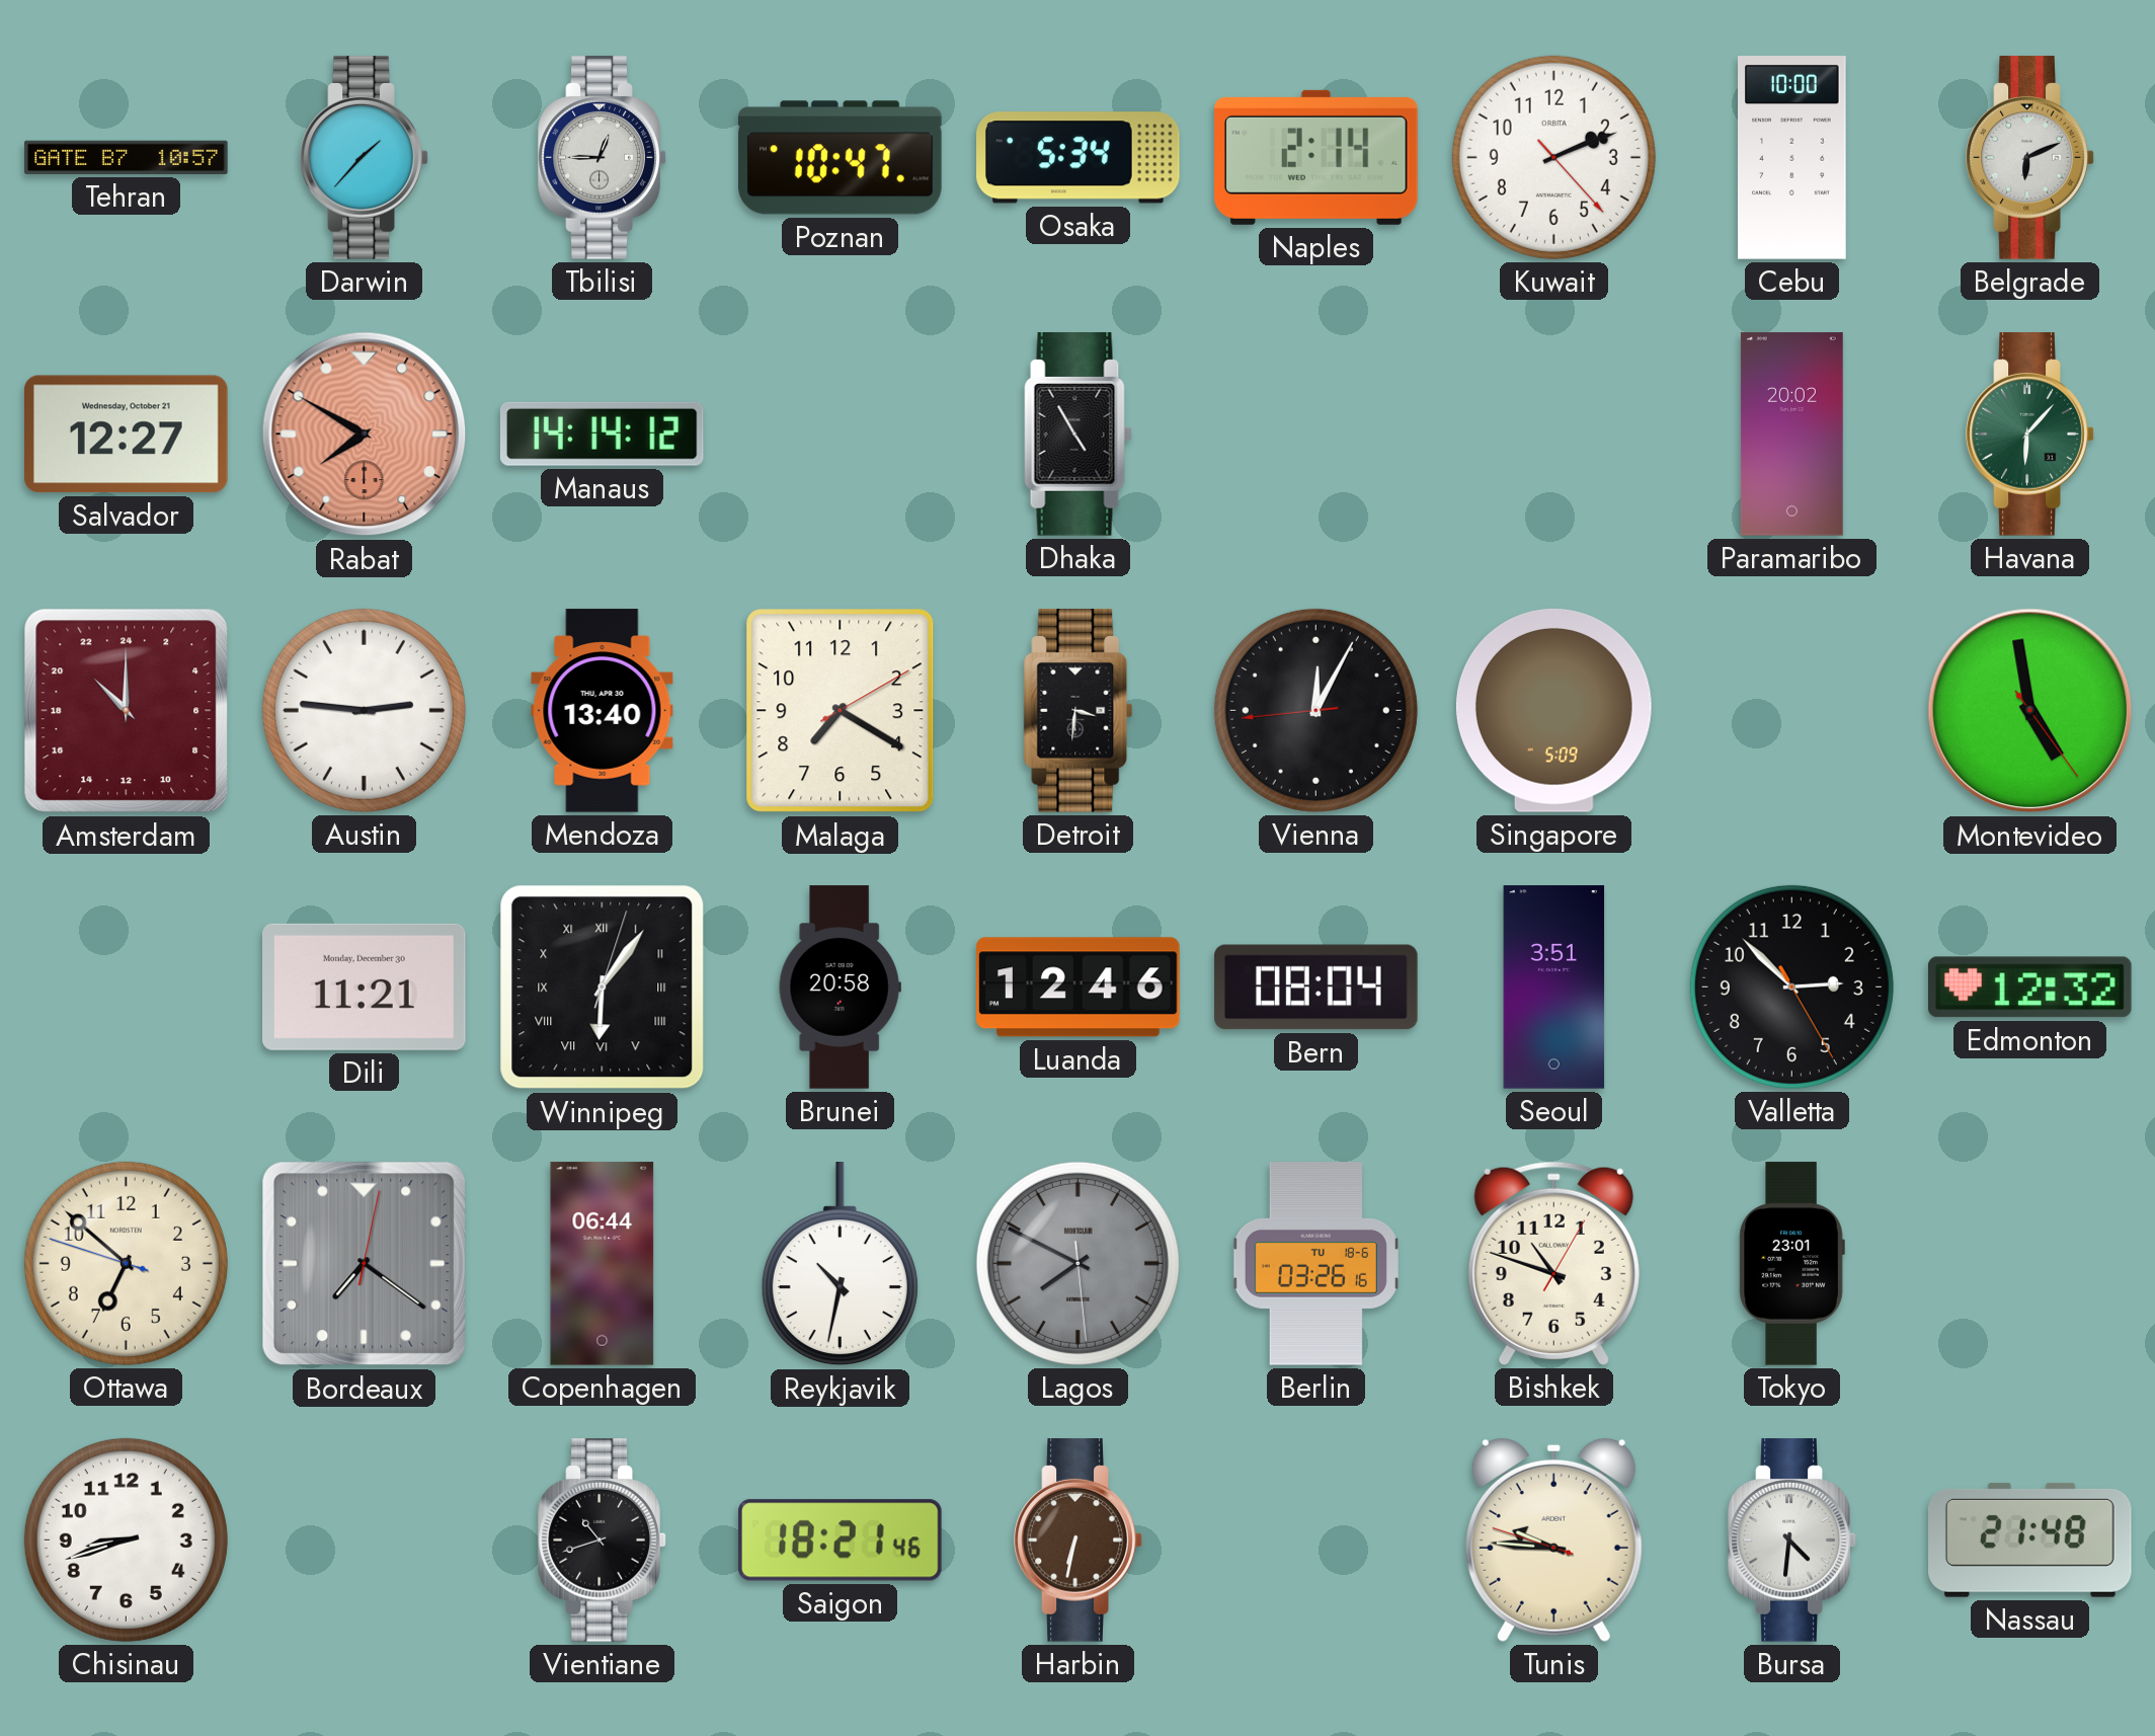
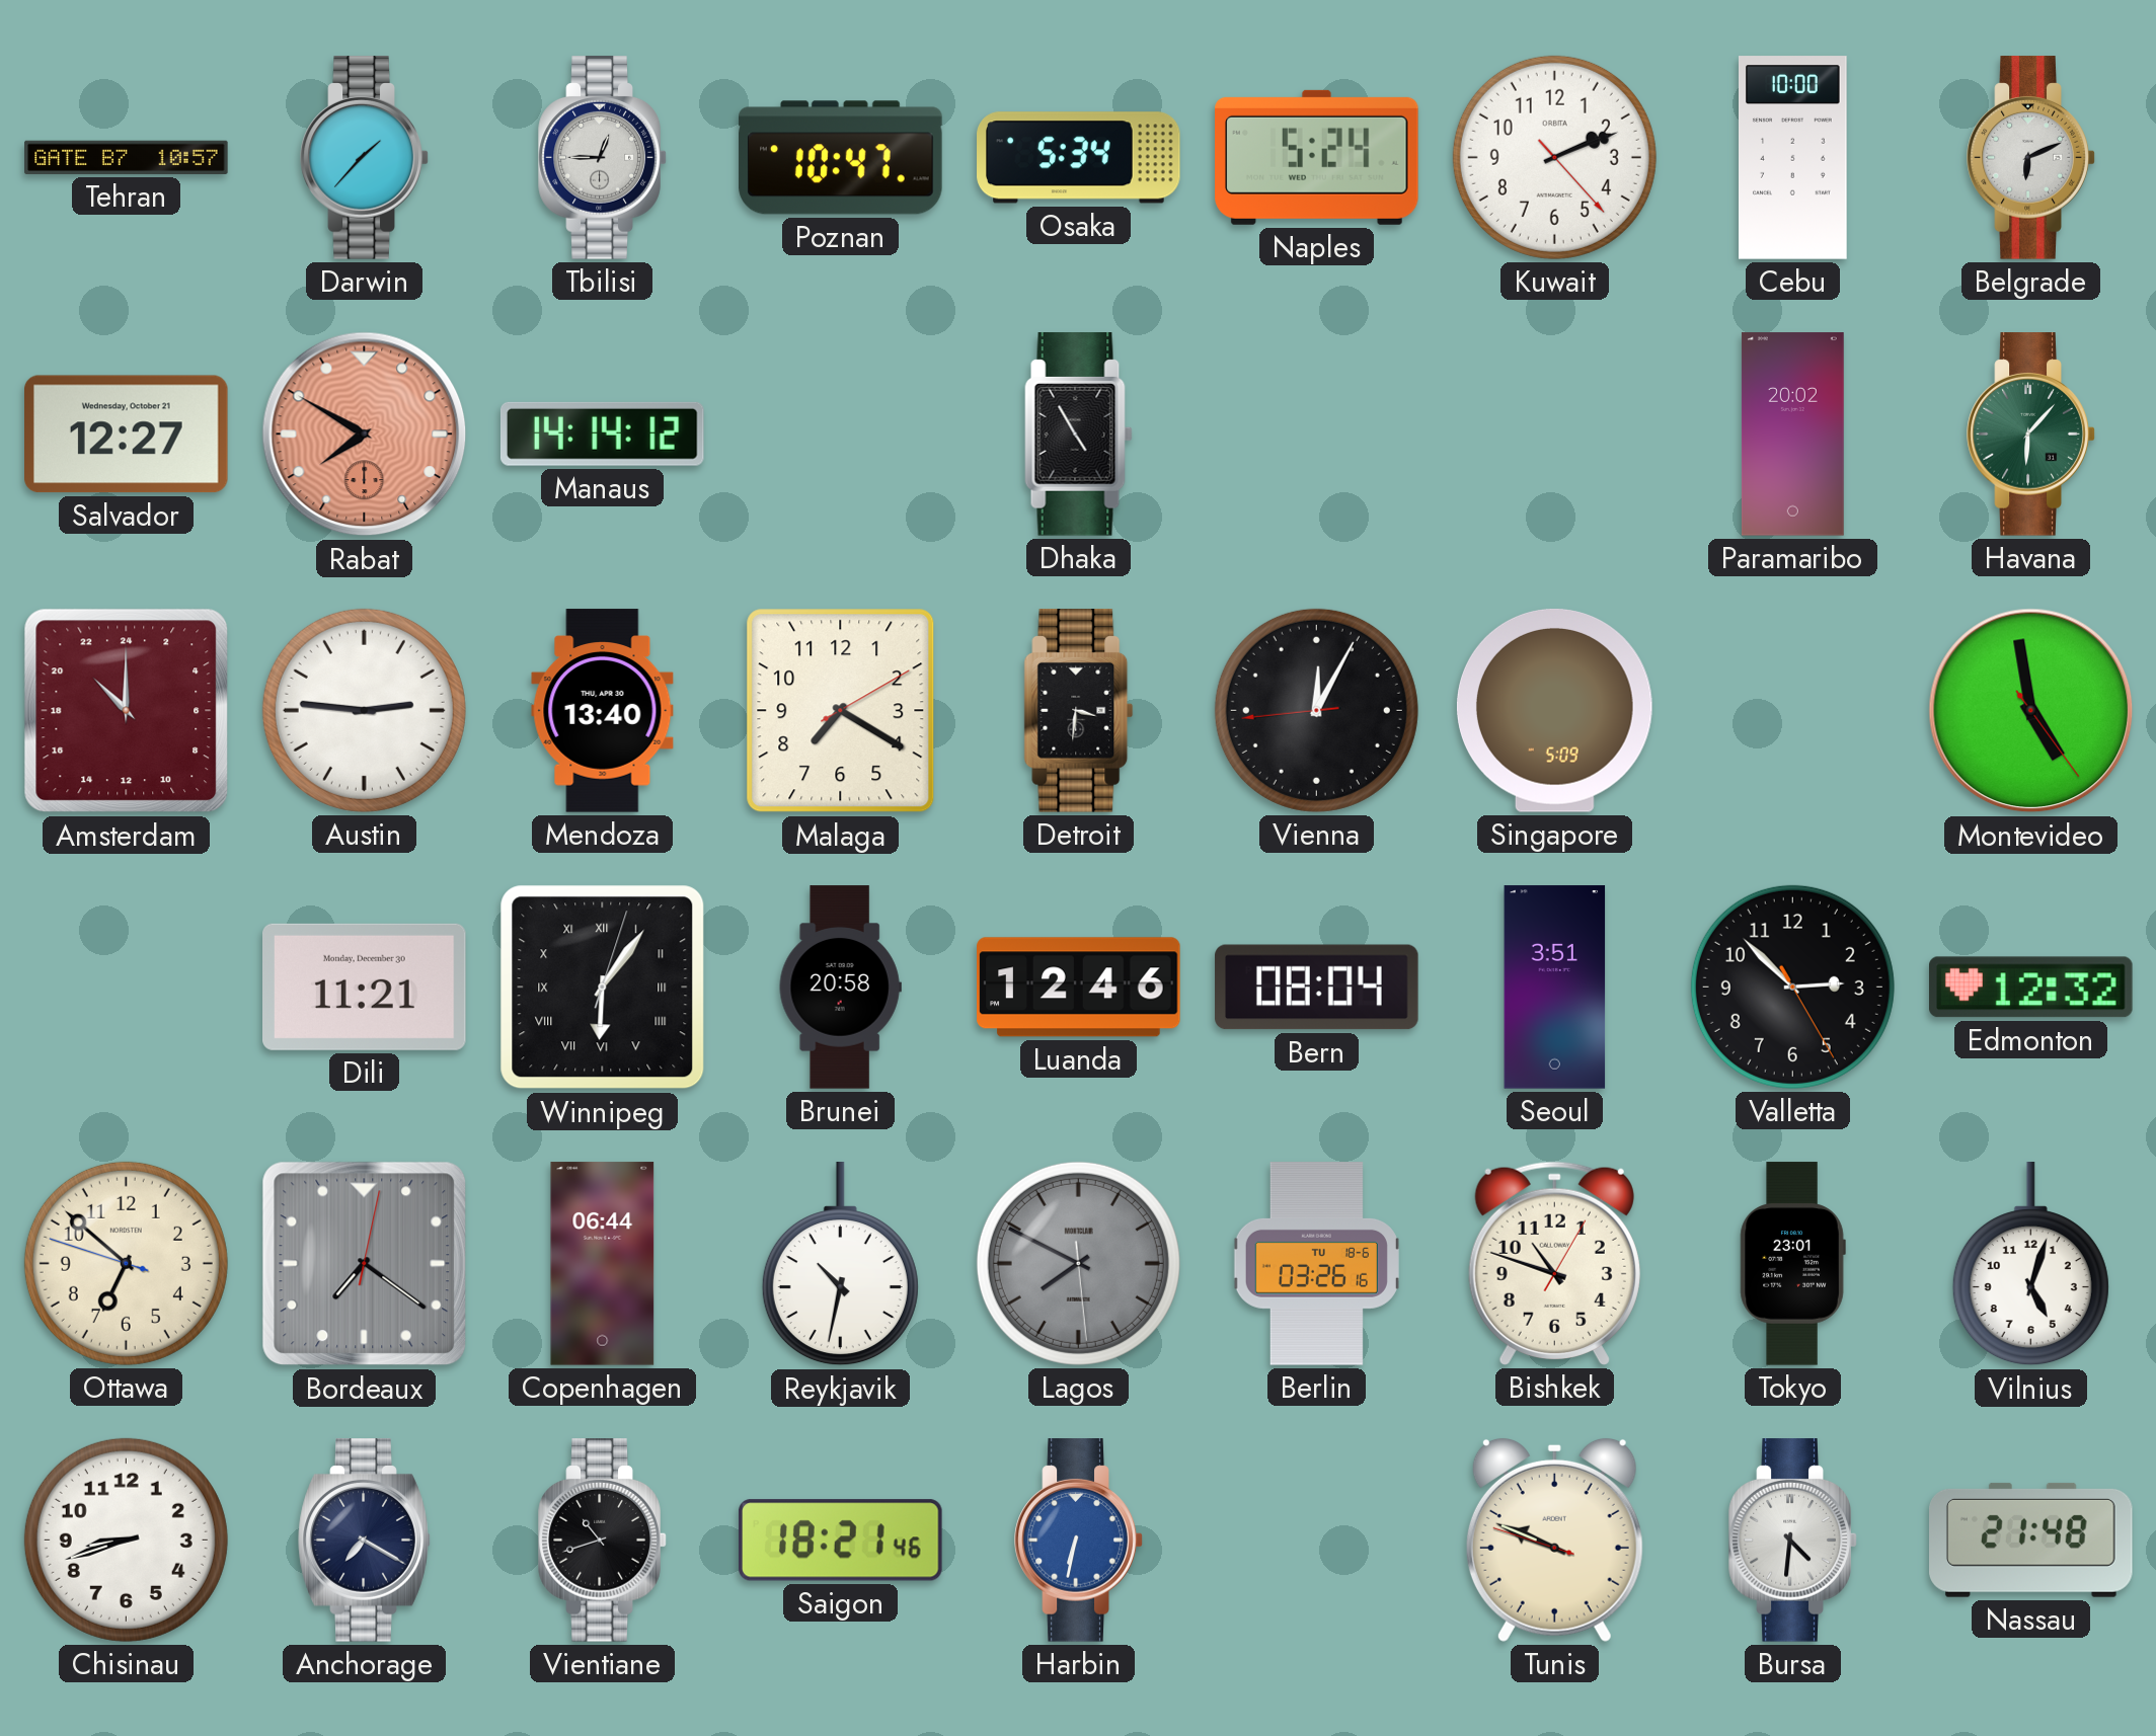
Naples: 2:14 -> 5:24 (1317, 157)
Vilnius: none -> 5:03 (2030, 1265)
Anchorage: none -> 7:20 (365, 1541)
Harbin dial: brown -> blue (1079, 1541)
Tunis: 9:45 -> 9:48 (1554, 1540)
